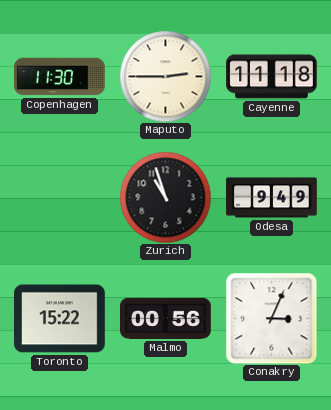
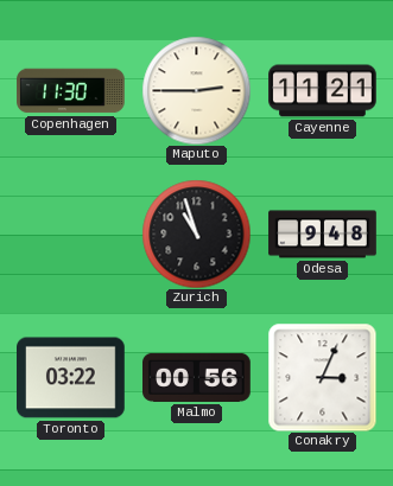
Cayenne: 11:18 -> 11:21 (323, 91)
Odesa: 9:49 -> 9:48 (323, 235)
Toronto: 15:22 -> 03:22 (71, 378)
